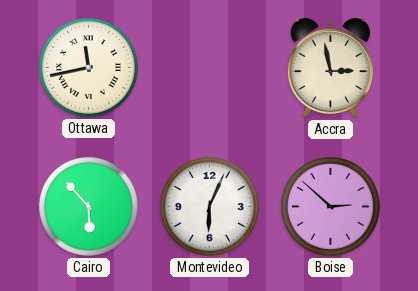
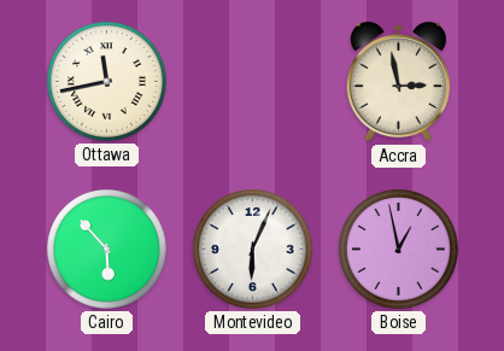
Boise: 2:52 -> 12:58 (399, 250)
